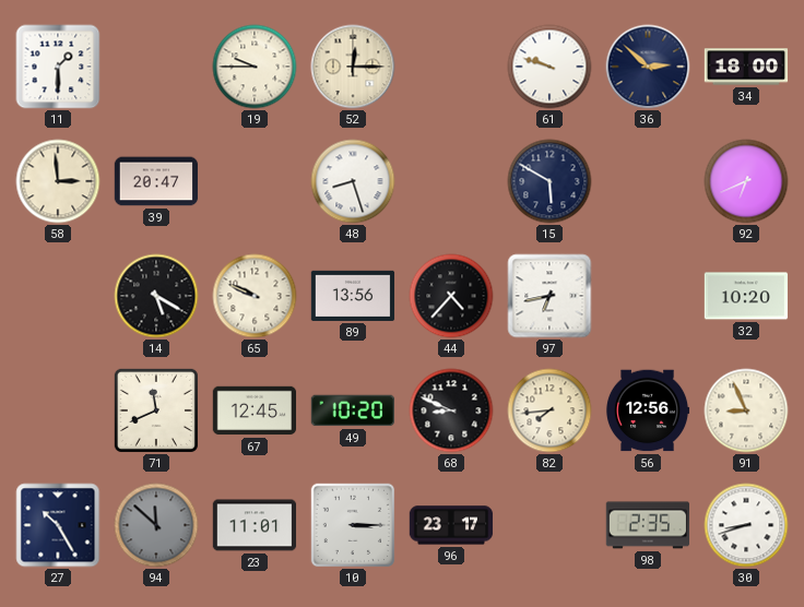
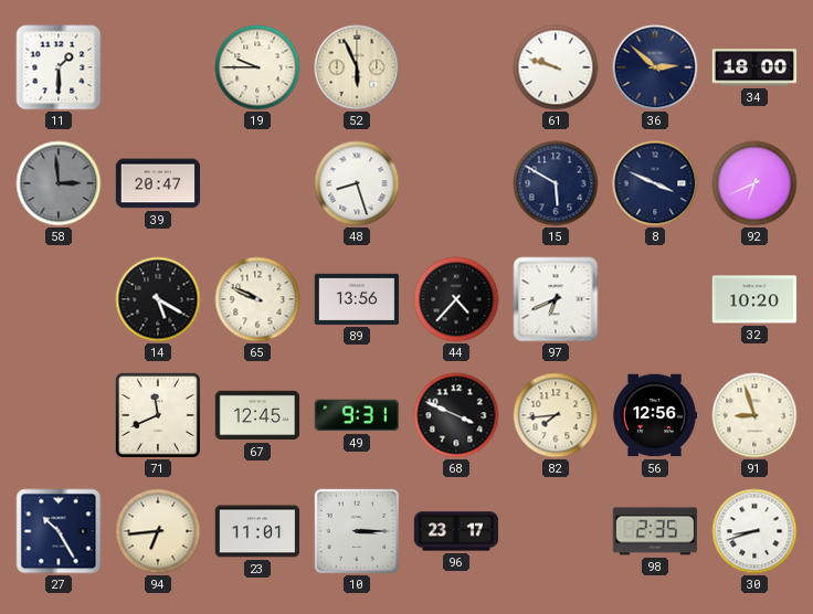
52: 12:15 -> 5:56 (357, 67)
58 dial: cream -> grey (59, 183)
8: none -> 3:49 (655, 183)
97: 6:43 -> 6:41 (556, 299)
49: 10:20 -> 9:31 (357, 415)
68: 8:49 -> 3:49 (456, 415)
91: 8:56 -> 8:57 (754, 415)
94: 11:52 -> 6:44 (158, 531)
94 dial: grey -> cream (158, 531)
